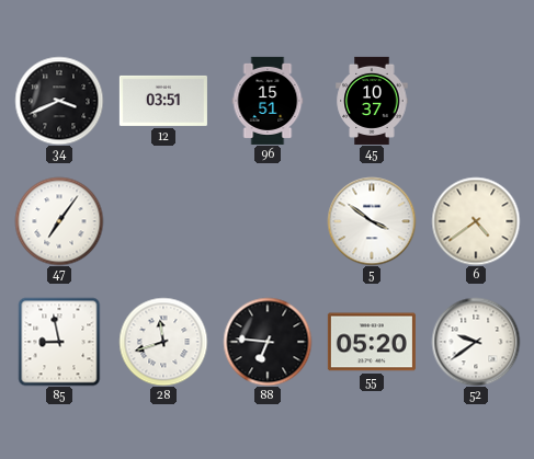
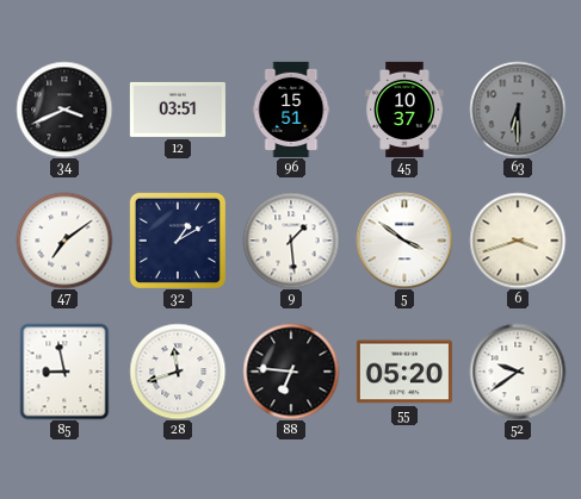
63: none -> 6:30 (518, 110)
47: 7:06 -> 7:09 (64, 241)
32: none -> 1:10 (178, 241)
9: none -> 1:29 (291, 241)
6: 4:39 -> 3:42 (518, 241)
